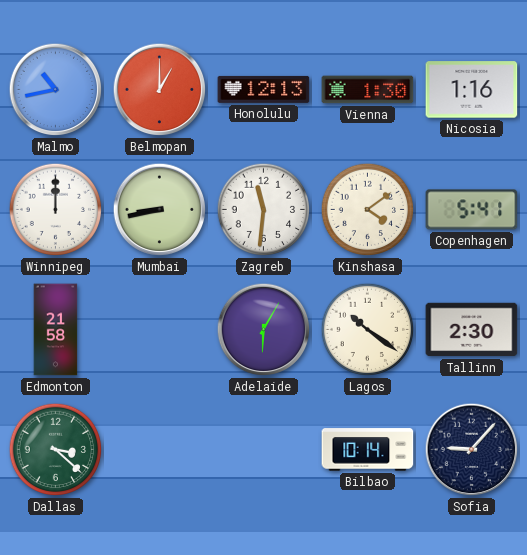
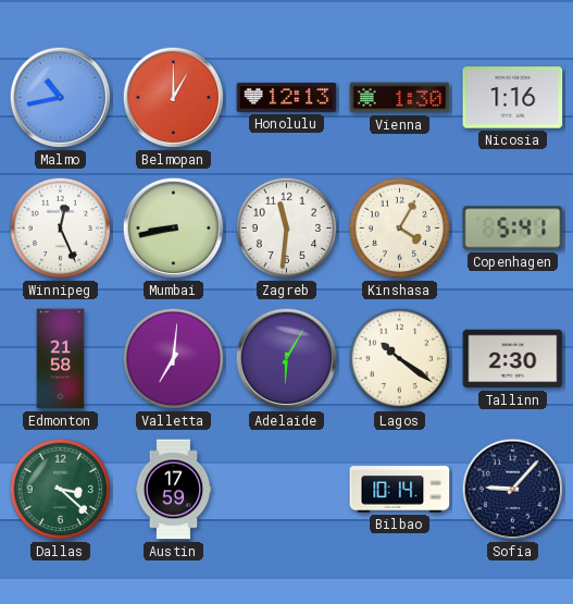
Winnipeg: 12:00 -> 12:26 (61, 229)
Kinshasa: 4:09 -> 4:05 (400, 229)
Valletta: none -> 7:01 (174, 359)
Austin: none -> 17:59 (174, 490)
